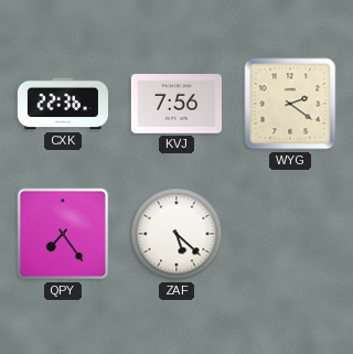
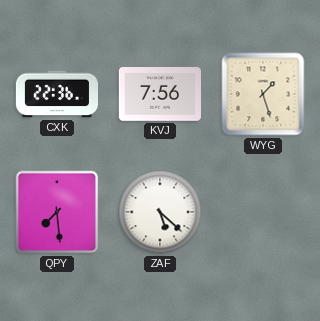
WYG: 2:21 -> 1:27 (263, 94)
QPY: 7:24 -> 7:29 (57, 212)
